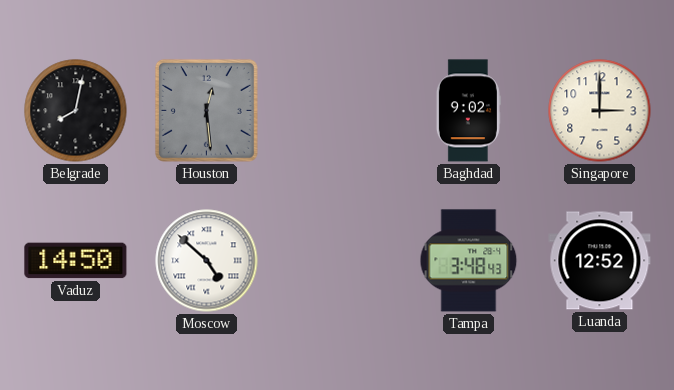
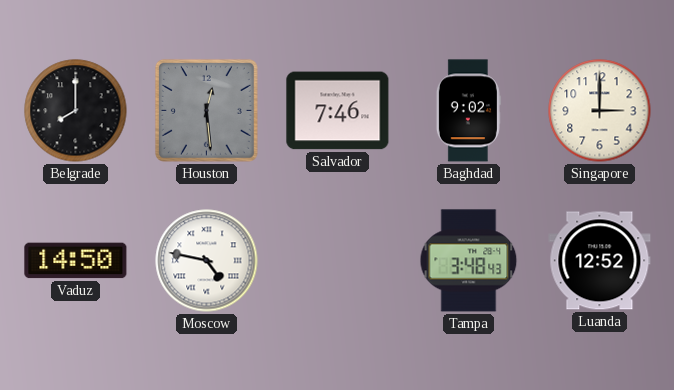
Belgrade: 8:02 -> 8:00 (76, 111)
Salvador: none -> 7:46 (338, 111)
Moscow: 4:52 -> 4:47 (207, 261)
